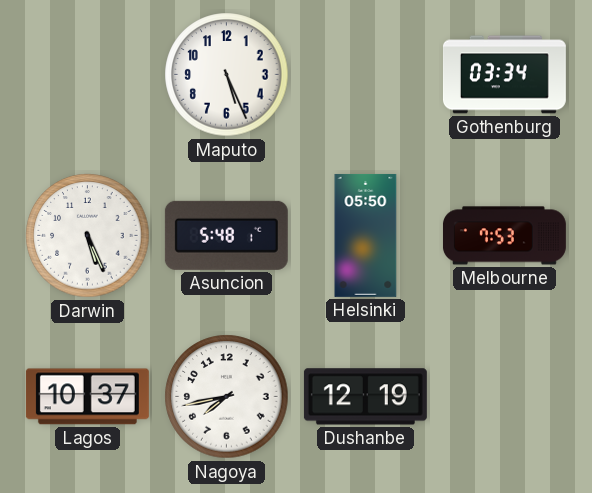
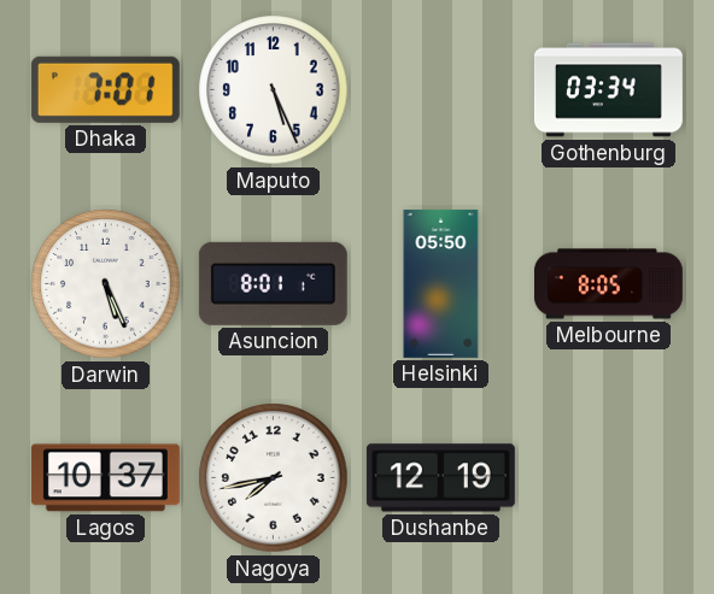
Dhaka: none -> 7:01 (105, 89)
Asuncion: 5:48 -> 8:01 (273, 283)
Melbourne: 7:53 -> 8:05 (608, 284)
